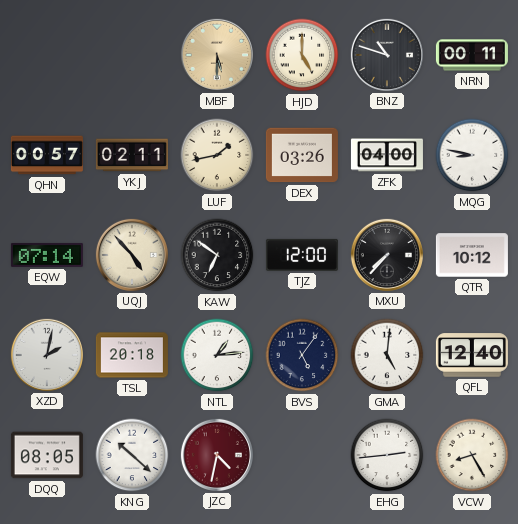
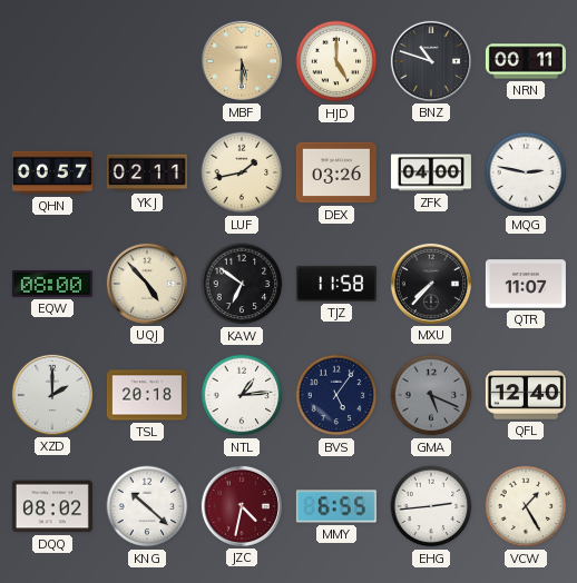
MQG: 8:47 -> 2:47 (526, 172)
EQW: 07:14 -> 08:00 (52, 284)
TJZ: 12:00 -> 11:58 (336, 284)
QTR: 10:12 -> 11:07 (526, 284)
XZD: 2:02 -> 2:00 (52, 395)
GMA: 5:01 -> 5:19 (431, 395)
GMA dial: white -> grey (431, 395)
DQQ: 08:05 -> 08:02 (52, 506)
MMY: none -> 6:55 (336, 506)
VCW: 8:25 -> 1:25 (526, 506)
